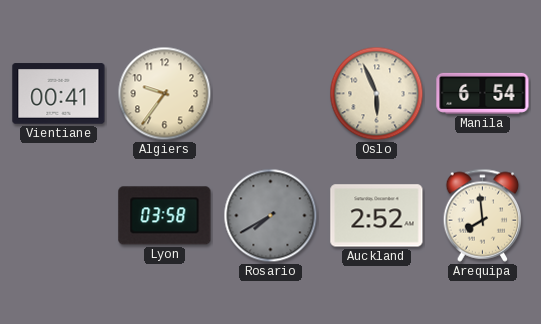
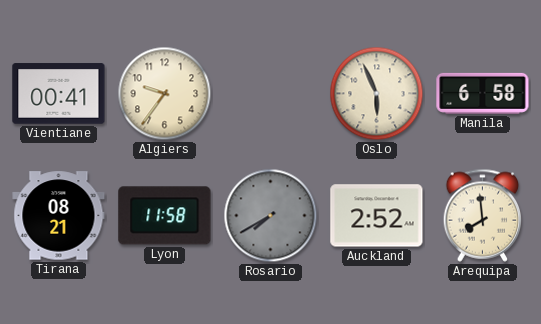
Manila: 6:54 -> 6:58 (483, 93)
Tirana: none -> 08:21 (59, 216)
Lyon: 03:58 -> 11:58 (165, 216)
